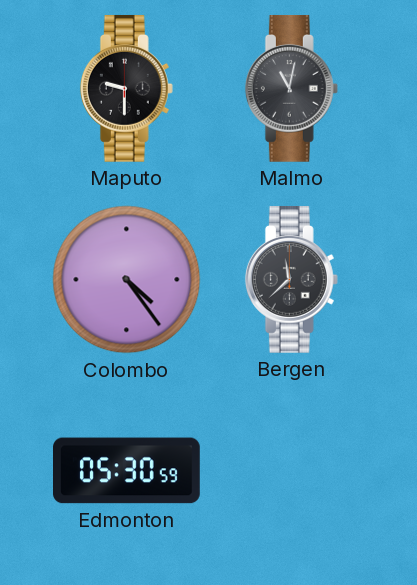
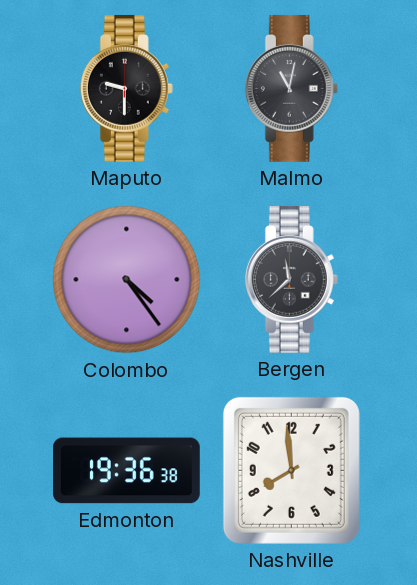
Edmonton: 05:30 -> 19:36 (127, 471)
Nashville: none -> 7:59 (291, 470)
